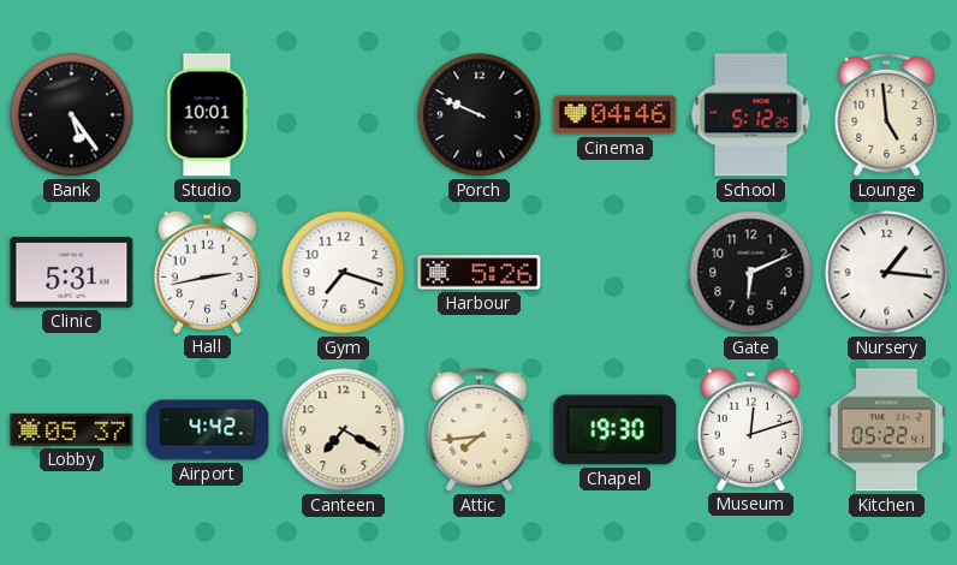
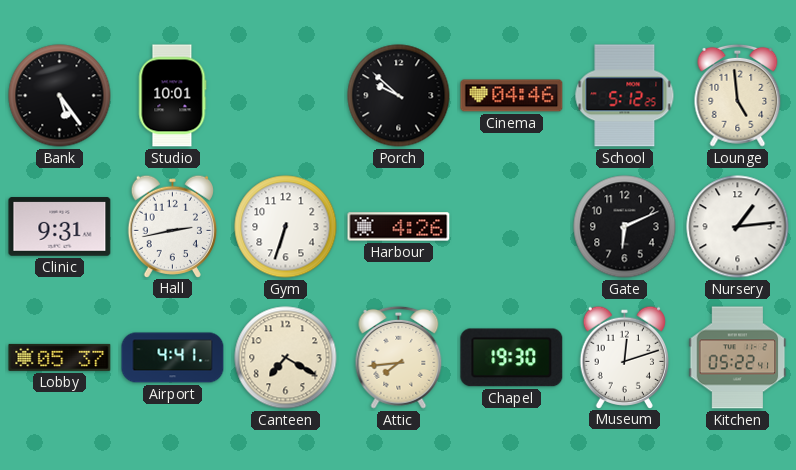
Porch: 9:49 -> 9:52 (399, 96)
Clinic: 5:31 -> 9:31 (60, 227)
Gym: 7:18 -> 6:33 (286, 227)
Harbour: 5:26 -> 4:26 (399, 227)
Nursery: 1:16 -> 1:14 (738, 227)
Airport: 4:42 -> 4:41 (173, 358)
